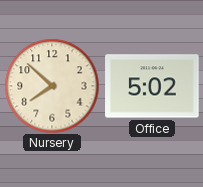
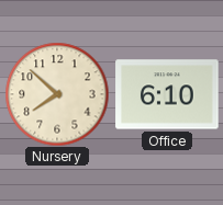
Office: 5:02 -> 6:10 (167, 94)
